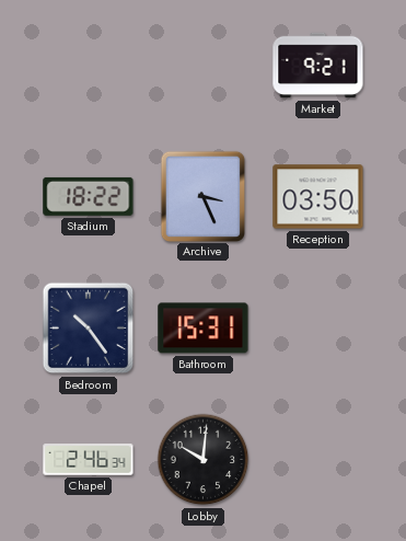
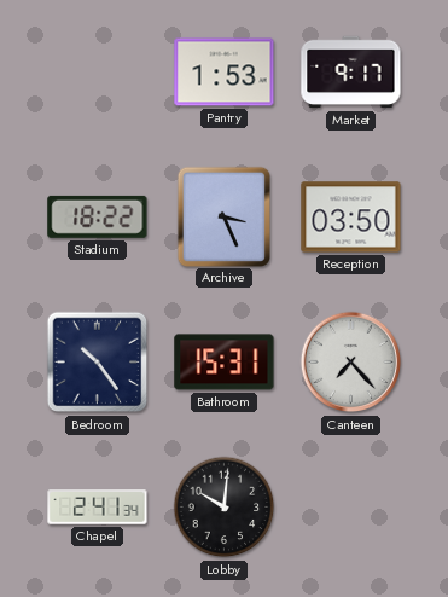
Pantry: none -> 1:53 (225, 73)
Market: 9:21 -> 9:17 (351, 73)
Canteen: none -> 7:23 (351, 363)
Chapel: 2:46 -> 2:41 (98, 508)
